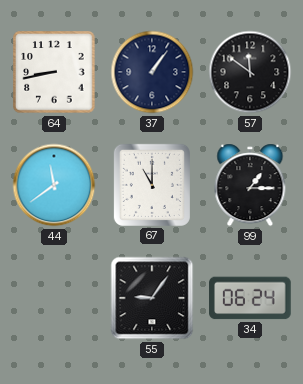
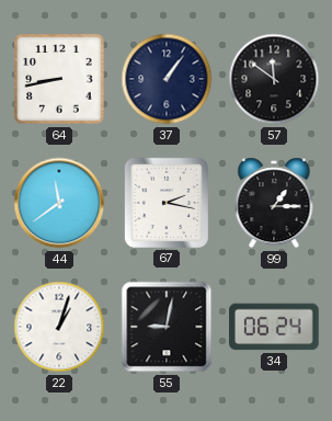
67: 11:00 -> 2:17 (167, 203)
22: none -> 1:03 (59, 327)
55: 9:06 -> 9:02 (167, 327)
